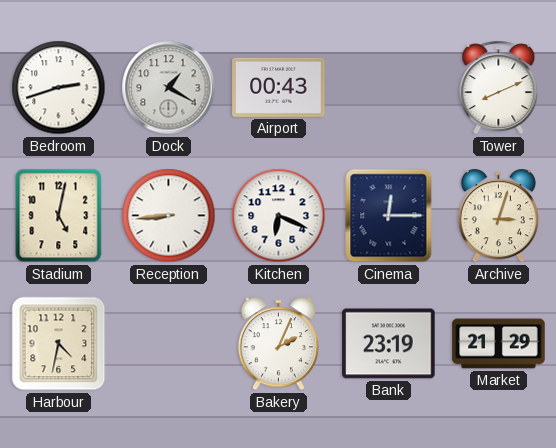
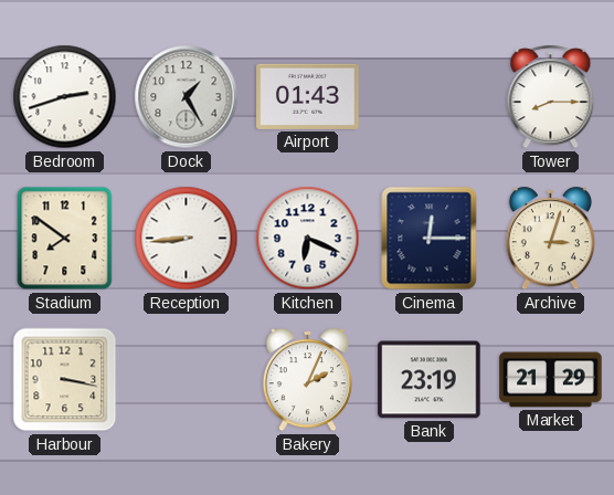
Dock: 1:20 -> 1:25 (187, 97)
Airport: 00:43 -> 01:43 (308, 96)
Tower: 8:11 -> 8:15 (551, 97)
Stadium: 5:02 -> 7:51 (65, 239)
Harbour: 4:32 -> 3:17 (65, 380)
